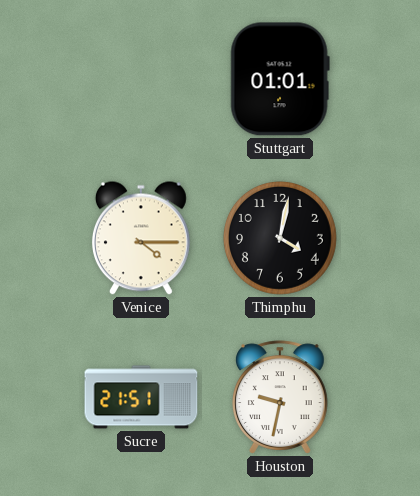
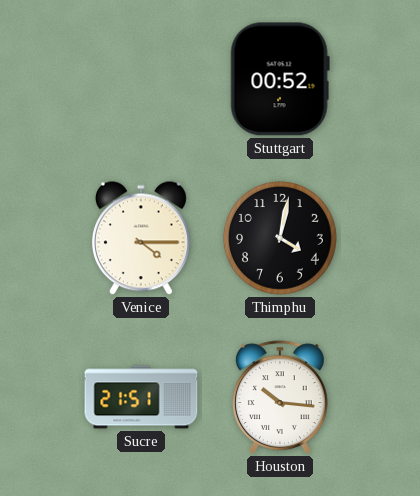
Stuttgart: 01:01 -> 00:52 (280, 79)
Houston: 9:32 -> 10:16 (280, 397)
